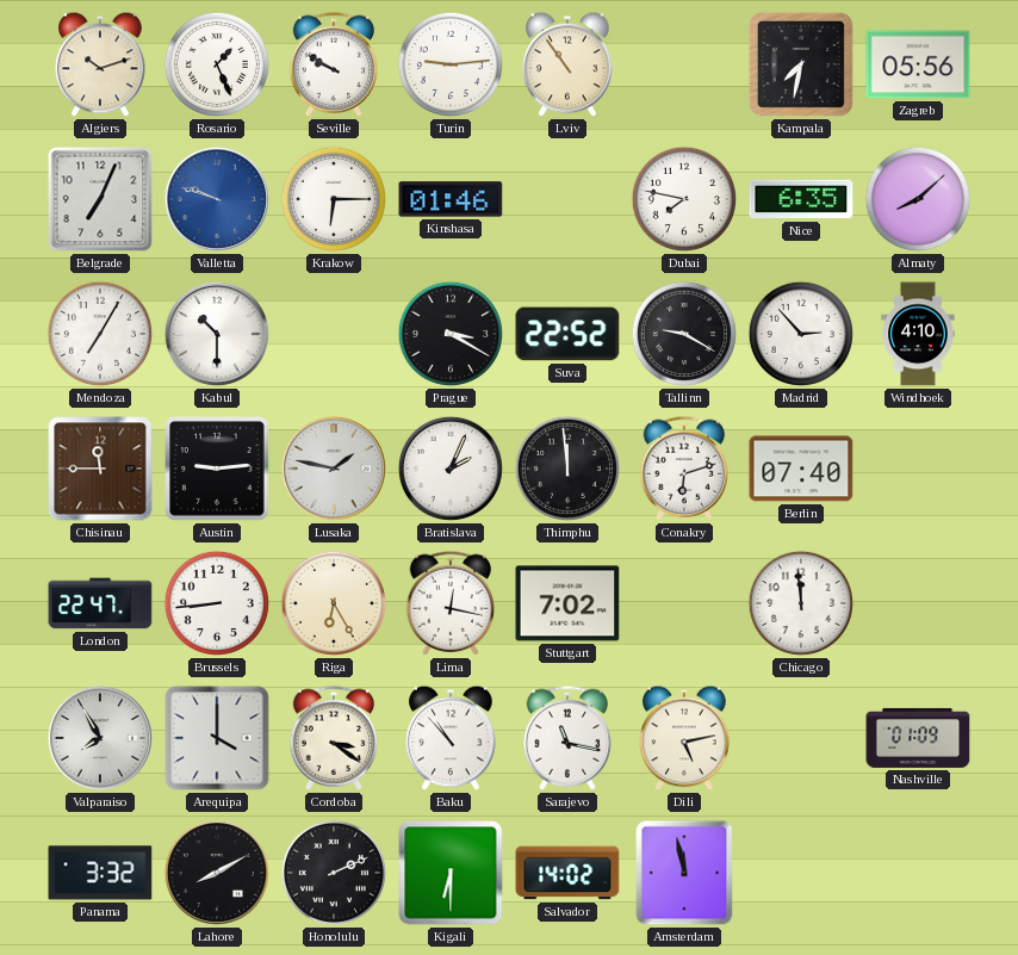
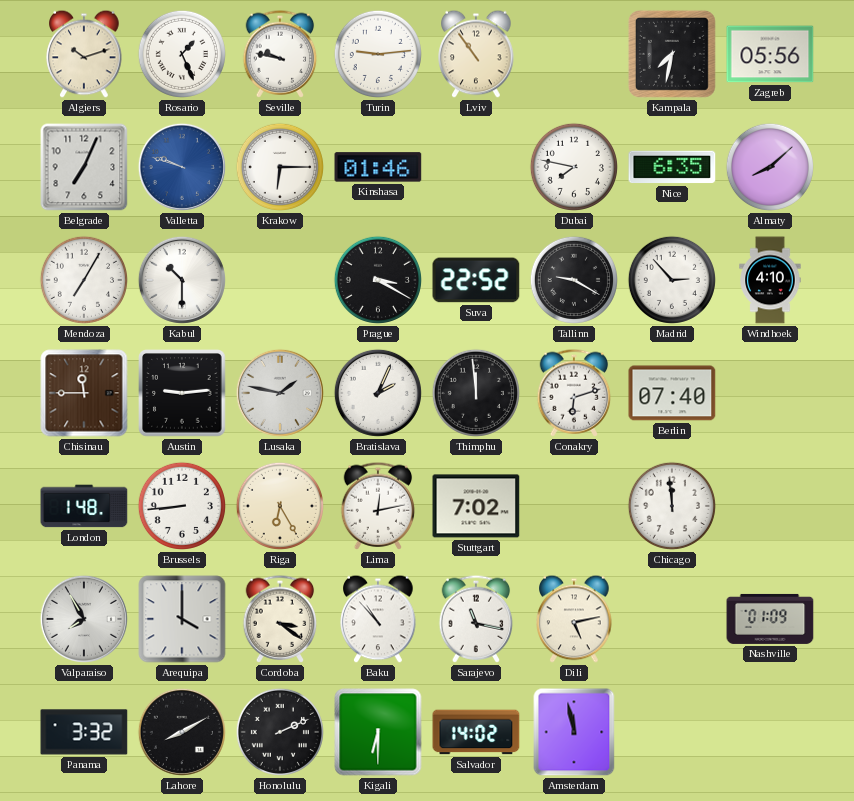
Seville: 9:50 -> 9:47 (280, 54)
London: 22:47 -> 1:48 (84, 506)
Lima: 12:17 -> 12:13 (378, 506)
